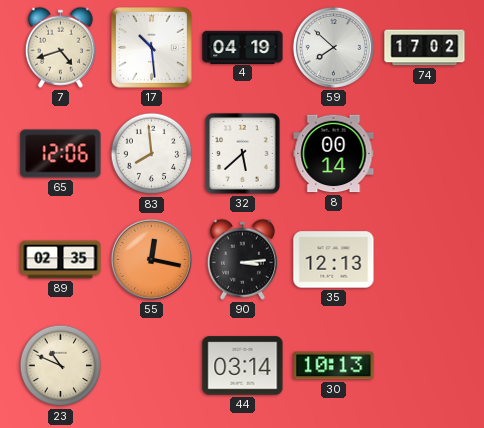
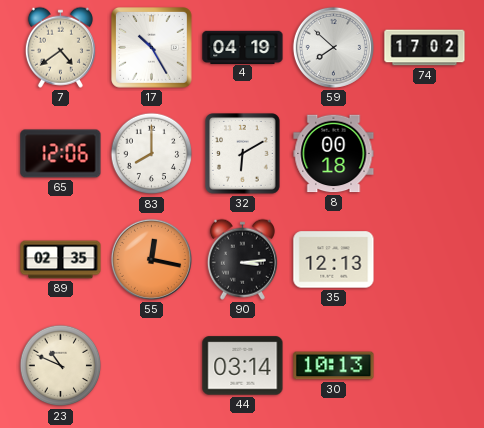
7: 4:42 -> 4:39 (60, 47)
17: 10:29 -> 10:25 (152, 48)
83: 7:59 -> 8:00 (152, 154)
32: 5:38 -> 6:10 (243, 154)
8: 00:14 -> 00:18 (334, 154)
